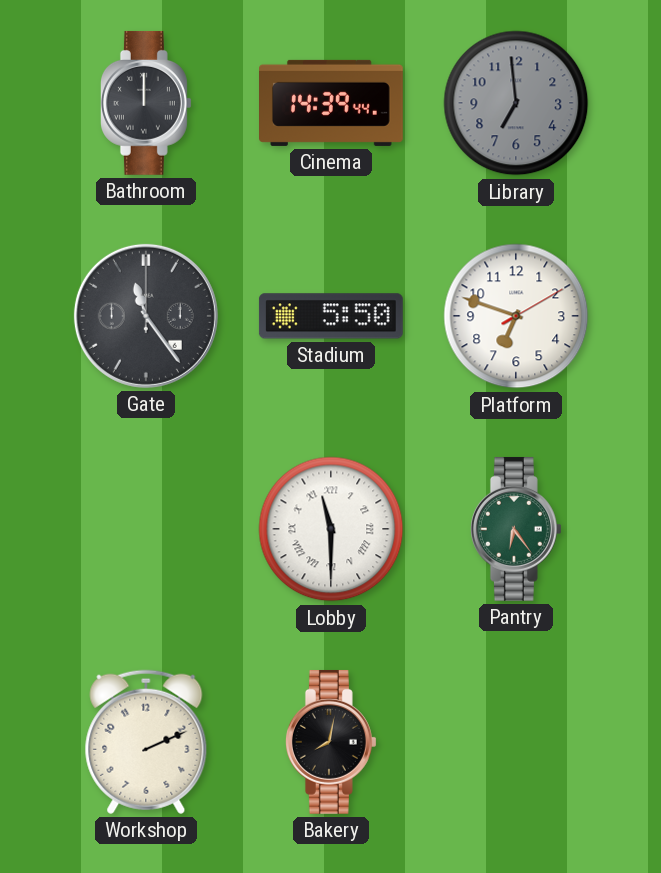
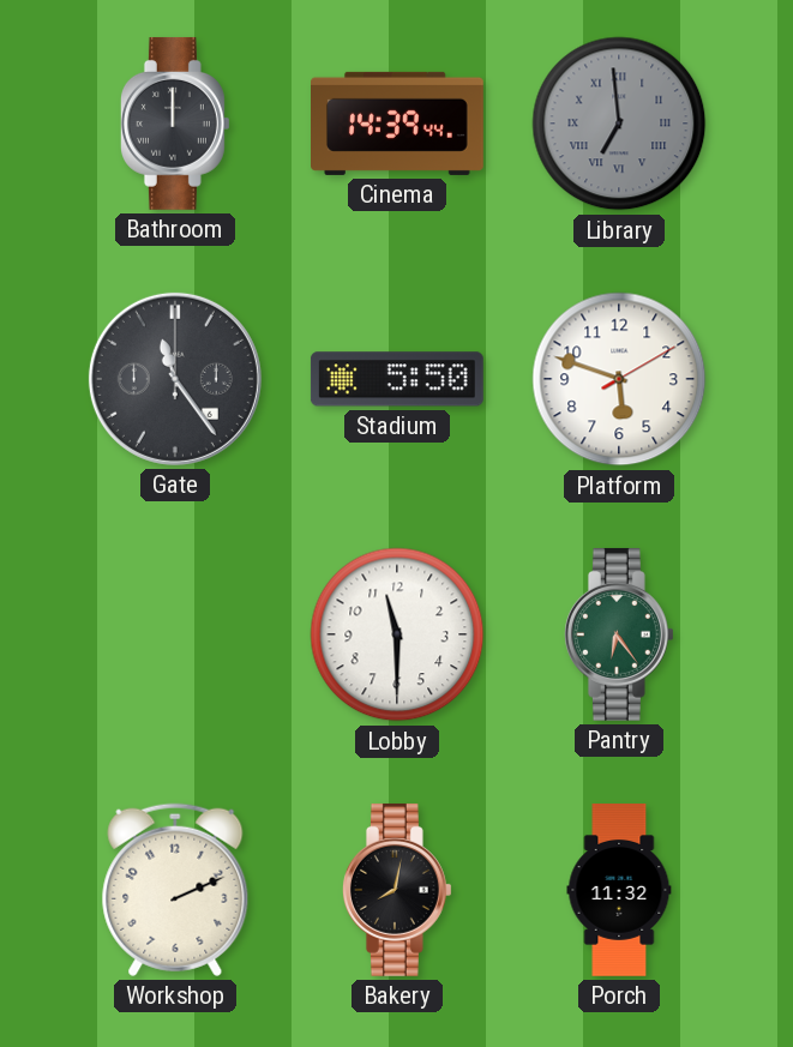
Library numerals: Arabic -> Roman (619, 124)
Platform: 6:48 -> 5:48 (619, 379)
Lobby numerals: Roman -> Arabic (397, 634)
Porch: none -> 11:32 (619, 891)
